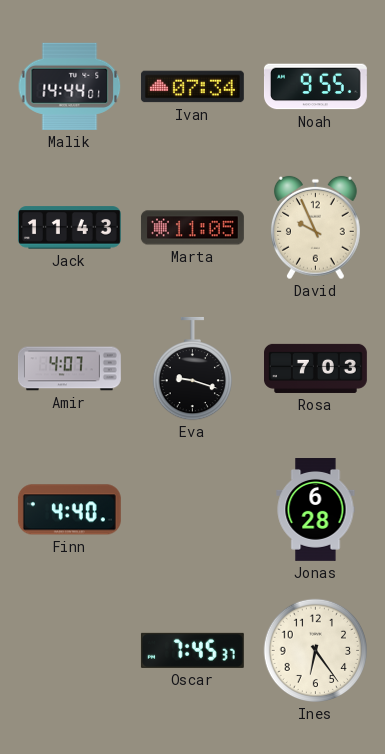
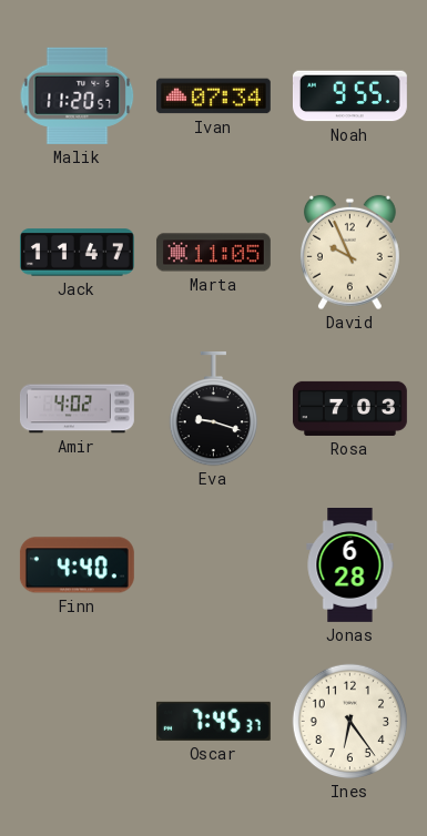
Malik: 14:44 -> 11:20 (78, 95)
Jack: 11:43 -> 11:47 (77, 253)
Amir: 4:07 -> 4:02 (77, 409)
